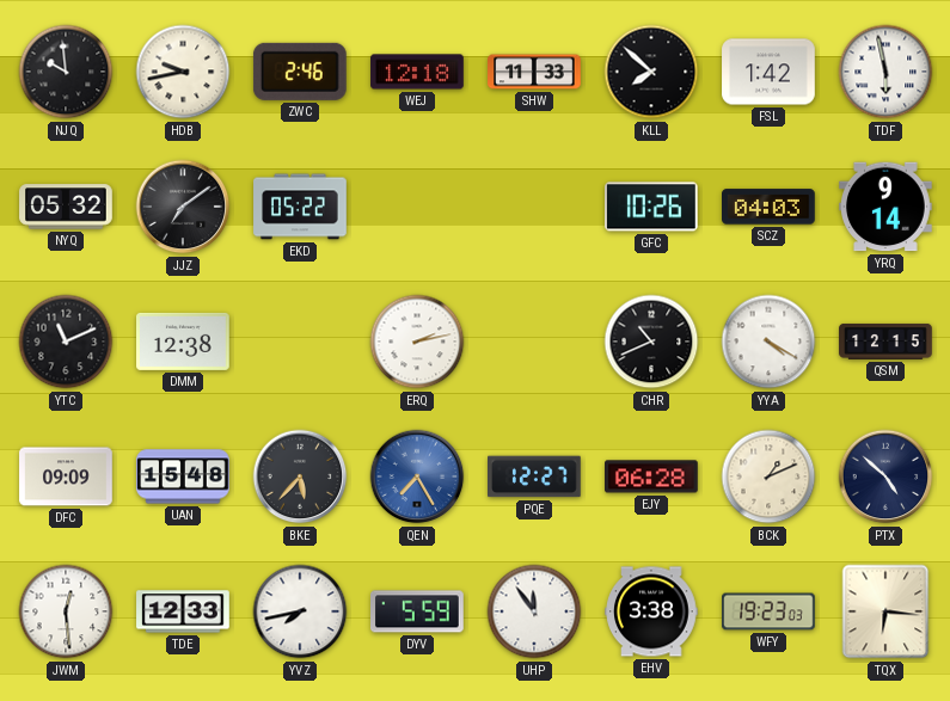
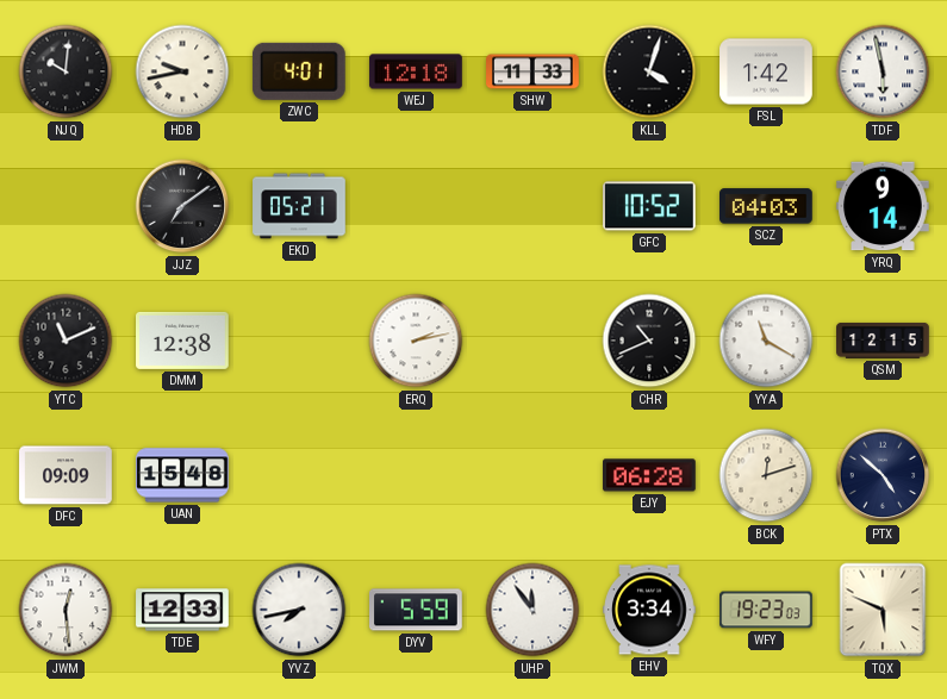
NJQ: 9:59 -> 10:01 (66, 71)
ZWC: 2:46 -> 4:01 (299, 71)
KLL: 7:52 -> 4:03 (649, 71)
NYQ: 05:32 -> none (66, 207)
EKD: 05:22 -> 05:21 (299, 206)
GFC: 10:26 -> 10:52 (650, 206)
YYA: 4:20 -> 11:20 (766, 341)
BKE: 5:37 -> none (300, 476)
QEN: 7:25 -> none (417, 476)
PQE: 12:27 -> none (535, 476)
BCK: 1:11 -> 12:12 (766, 475)
EHV: 3:38 -> 3:34 (649, 610)
TQX: 6:16 -> 5:49 (883, 610)
